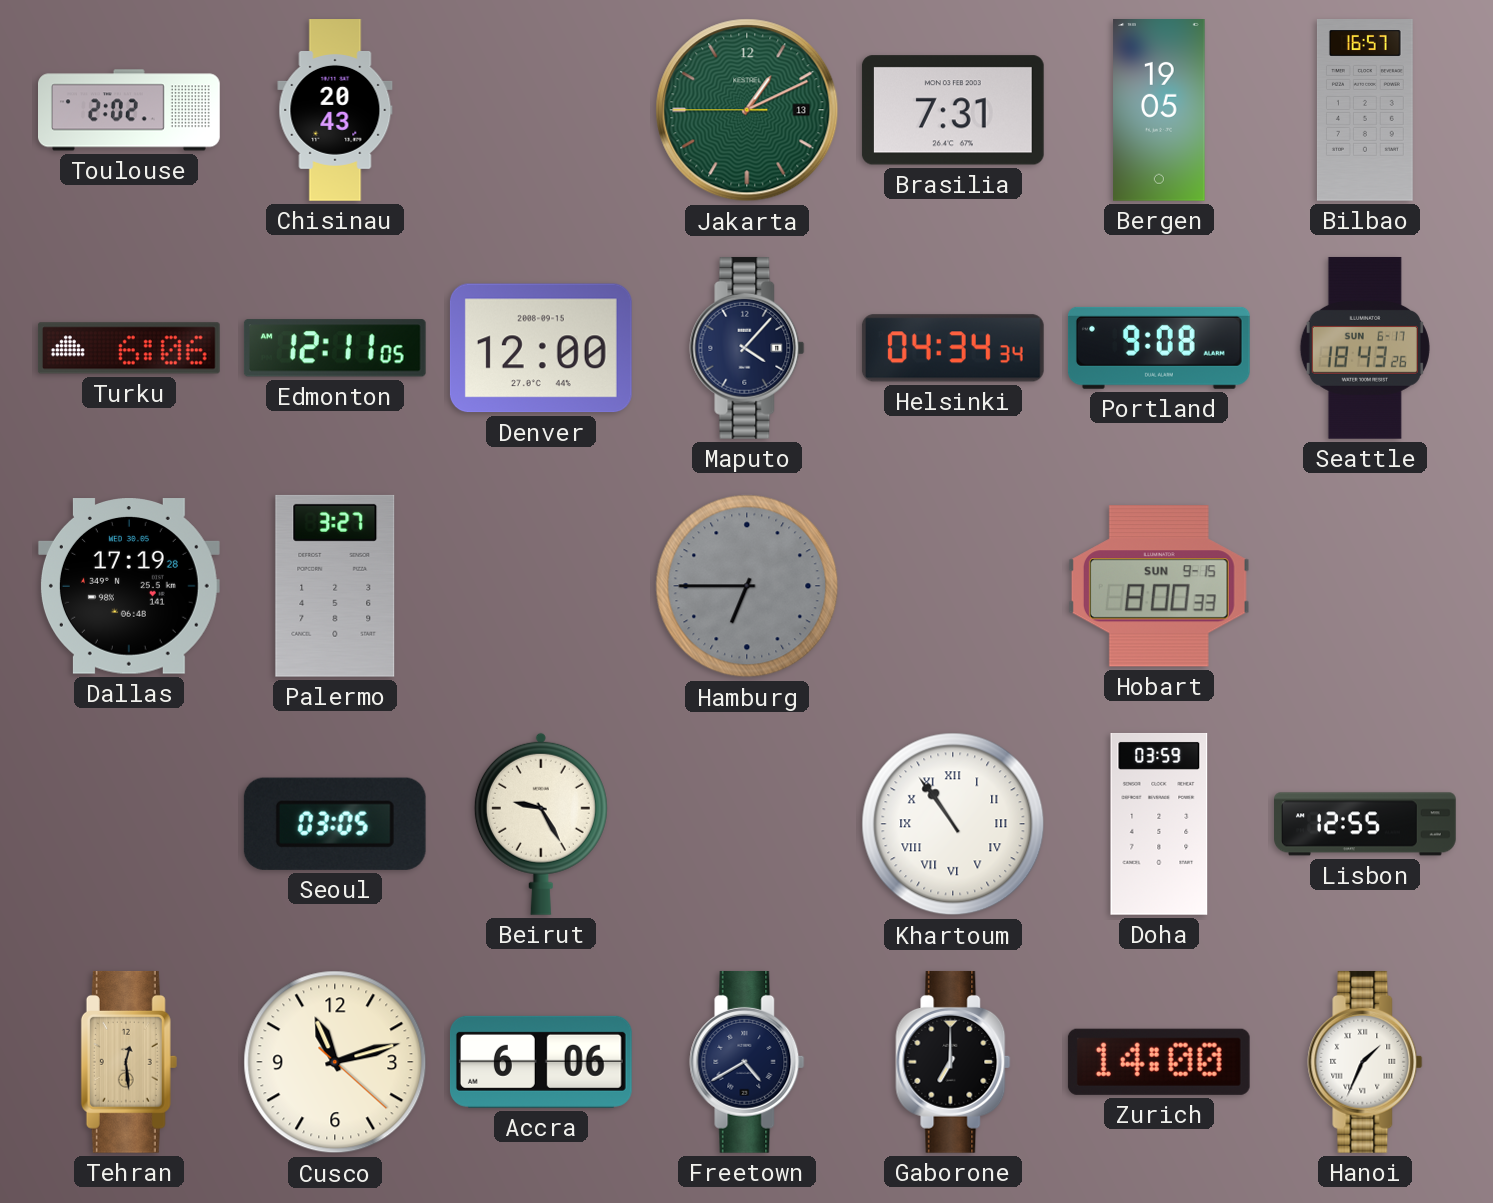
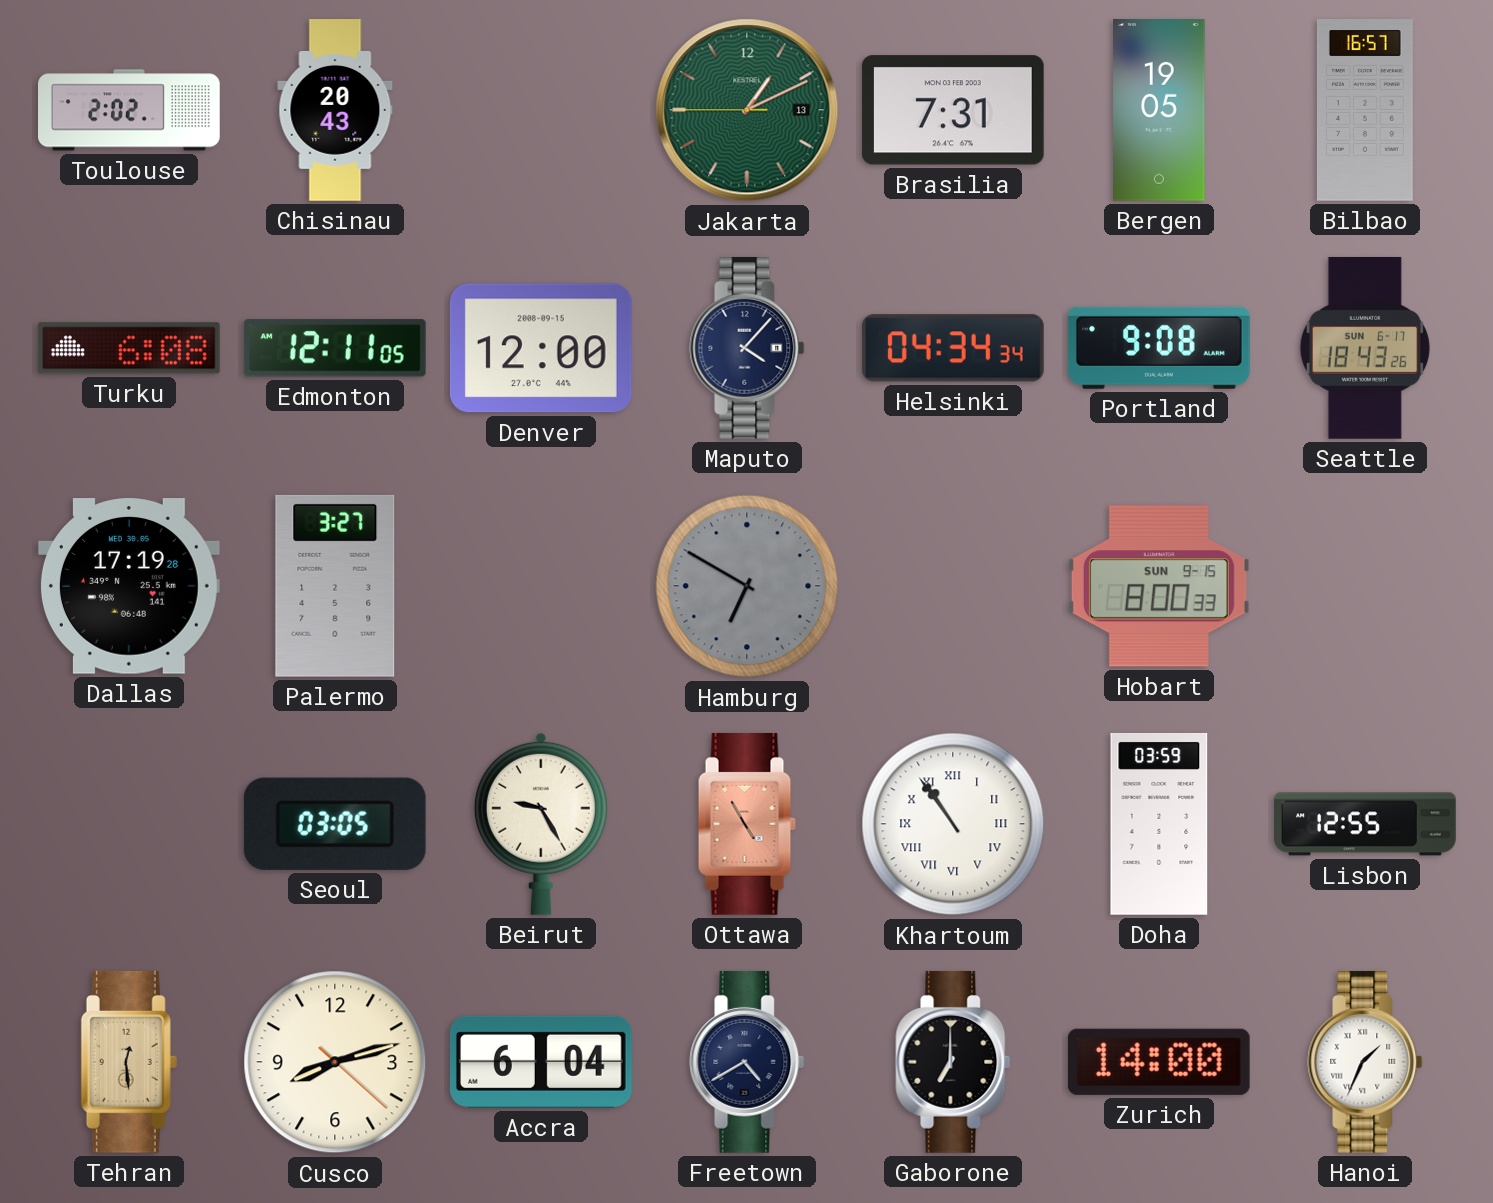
Turku: 6:06 -> 6:08 (129, 348)
Hamburg: 6:45 -> 6:50 (747, 586)
Ottawa: none -> 4:55 (747, 824)
Cusco: 11:12 -> 8:12 (335, 1062)
Accra: 6:06 -> 6:04 (541, 1062)
